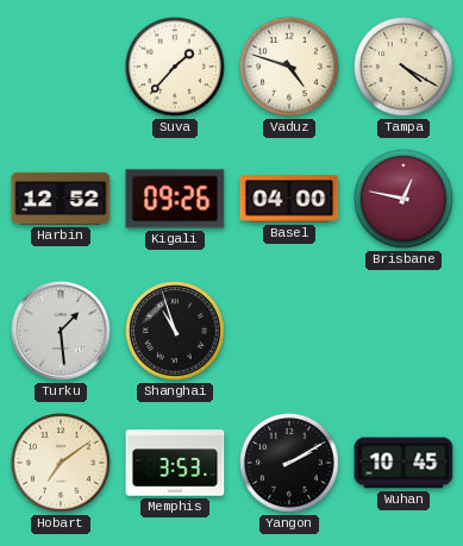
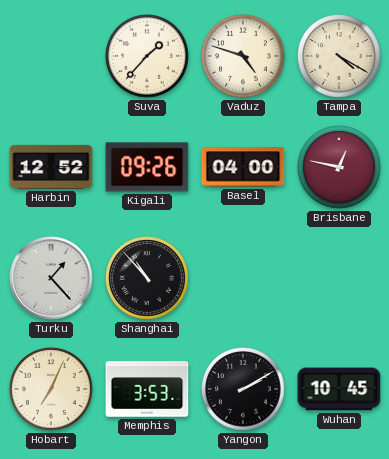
Turku: 1:29 -> 1:23 (51, 278)
Shanghai: 10:57 -> 10:53 (148, 279)
Hobart: 7:09 -> 7:04 (52, 390)
